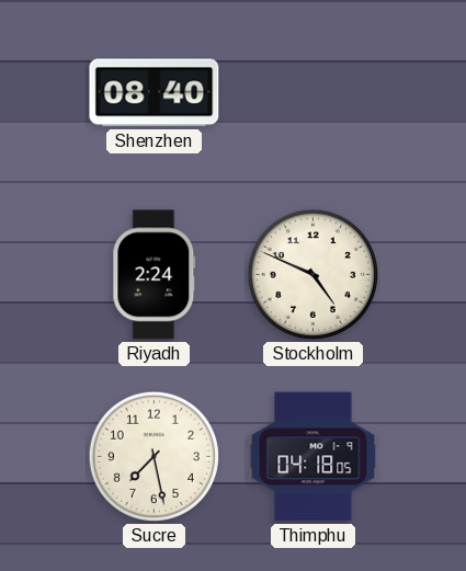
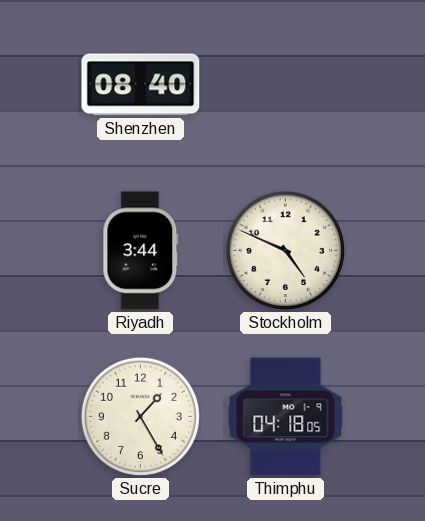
Riyadh: 2:24 -> 3:44 (141, 251)
Sucre: 7:28 -> 1:25 (140, 416)
